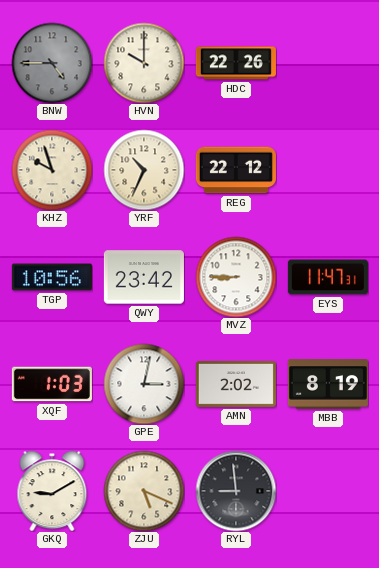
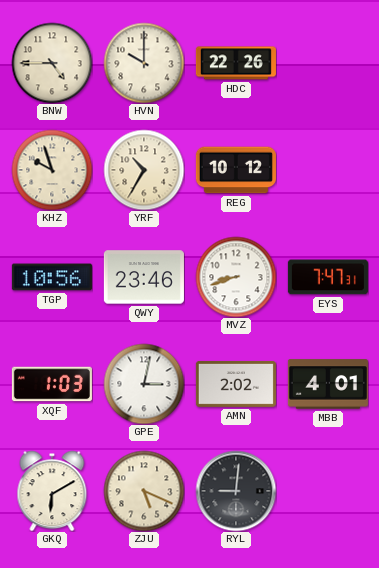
BNW dial: grey -> cream (52, 63)
YRF: 10:34 -> 10:35 (144, 170)
REG: 22:12 -> 10:12 (236, 170)
QWY: 23:42 -> 23:46 (144, 277)
MVZ: 8:45 -> 8:42 (236, 277)
EYS: 11:47 -> 7:47 (328, 277)
MBB: 8:19 -> 4:01 (328, 384)
GKQ: 9:10 -> 6:10 (52, 491)
RYL: 8:59 -> 9:01 (236, 491)
